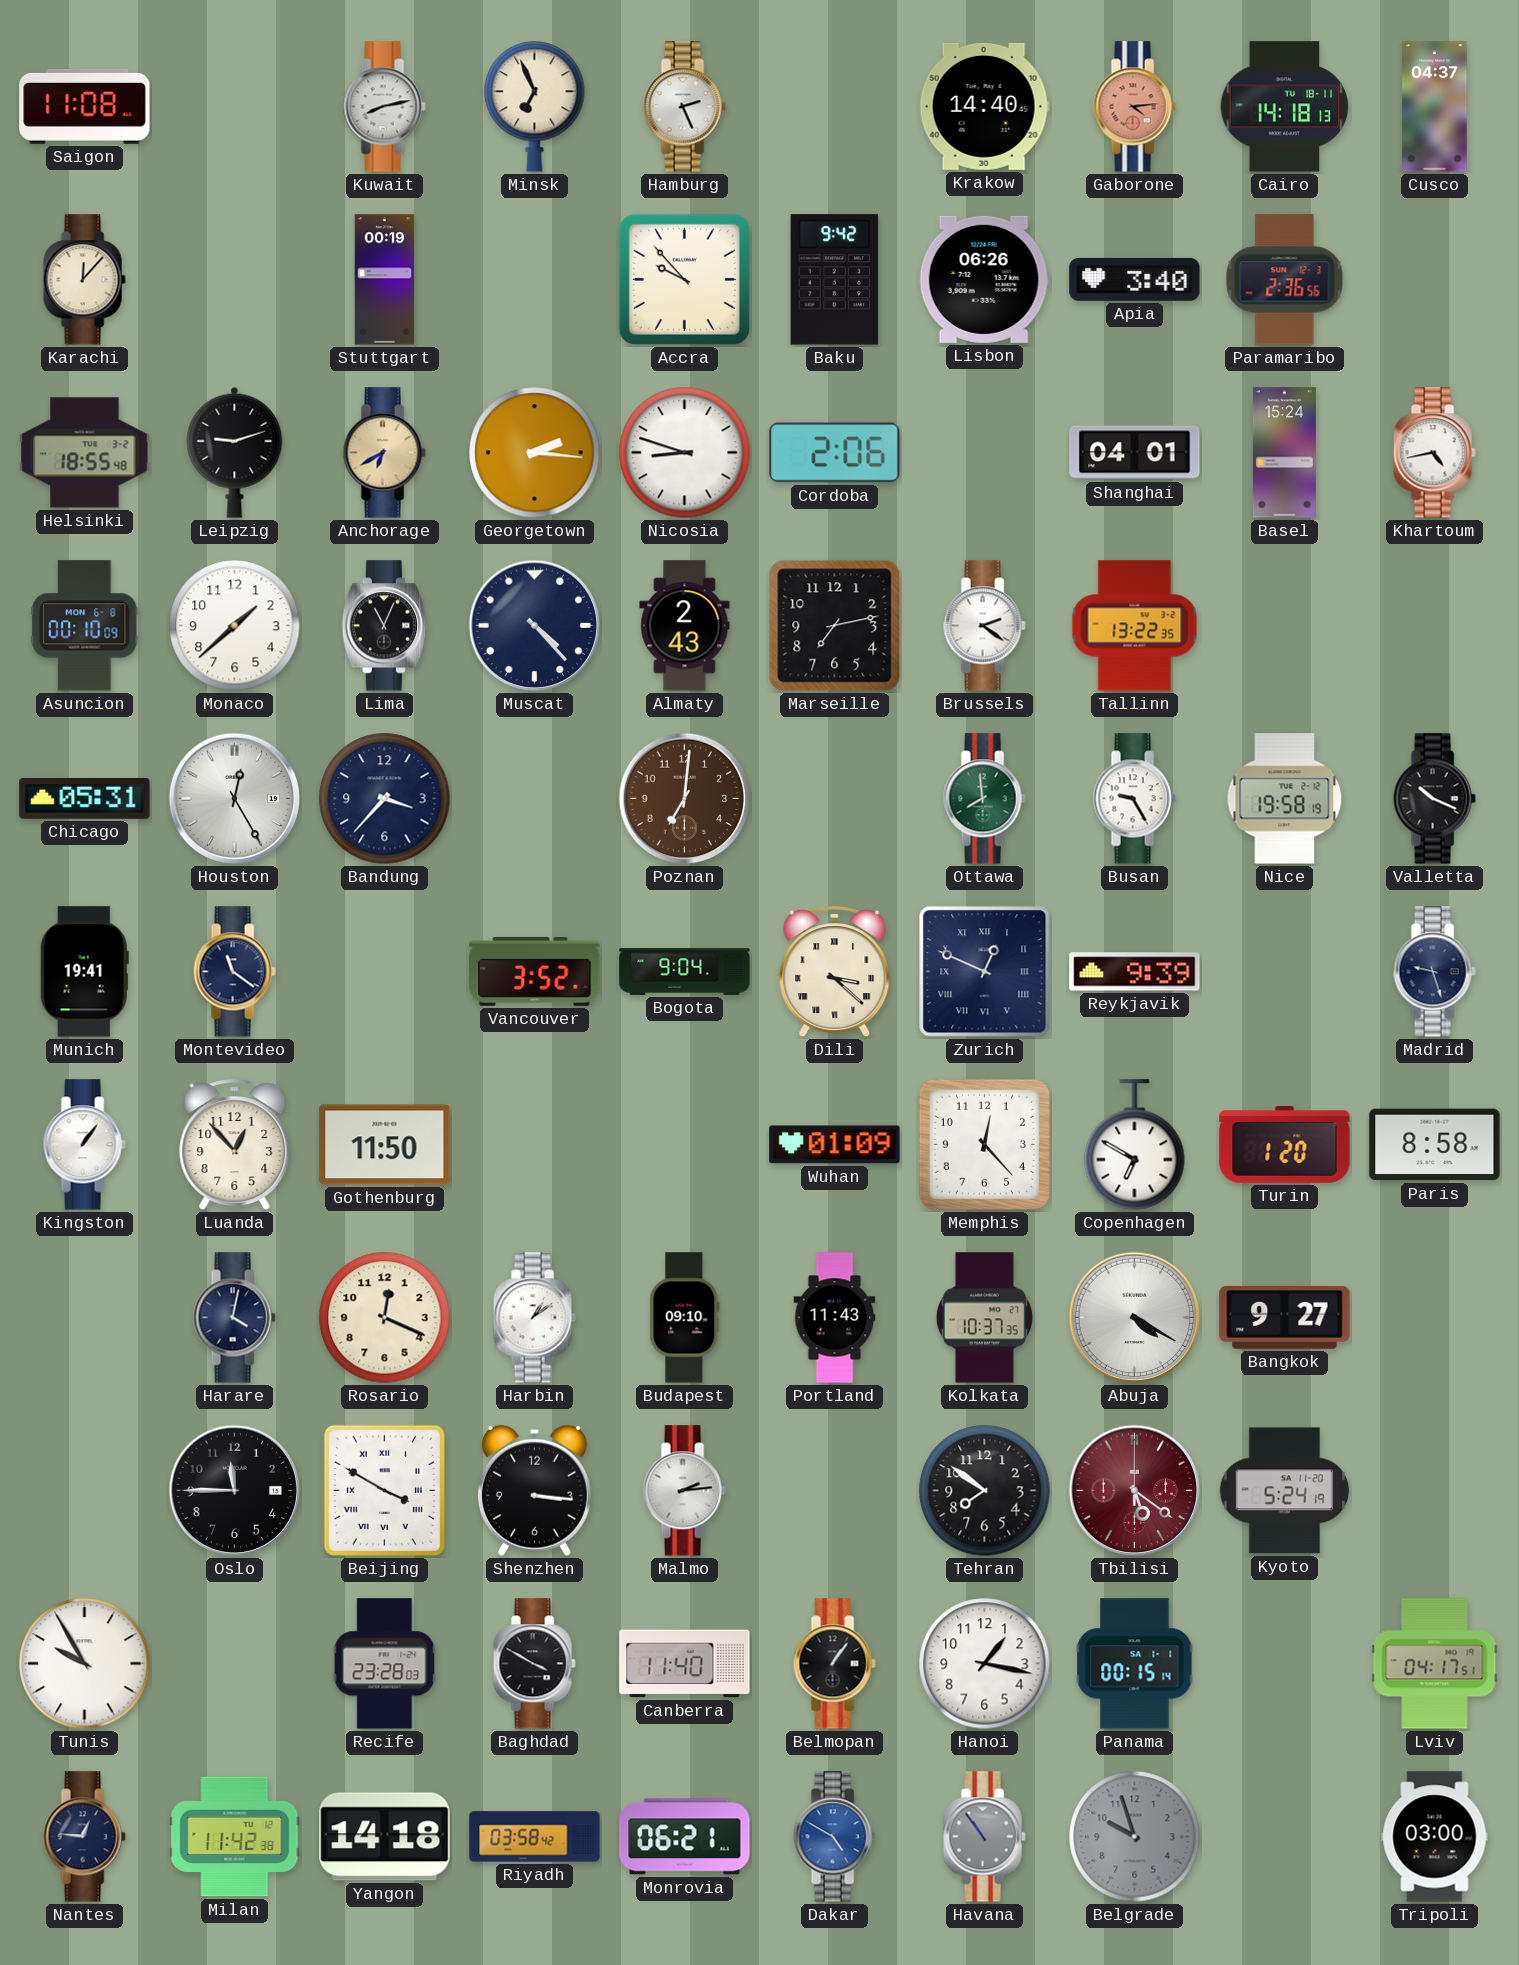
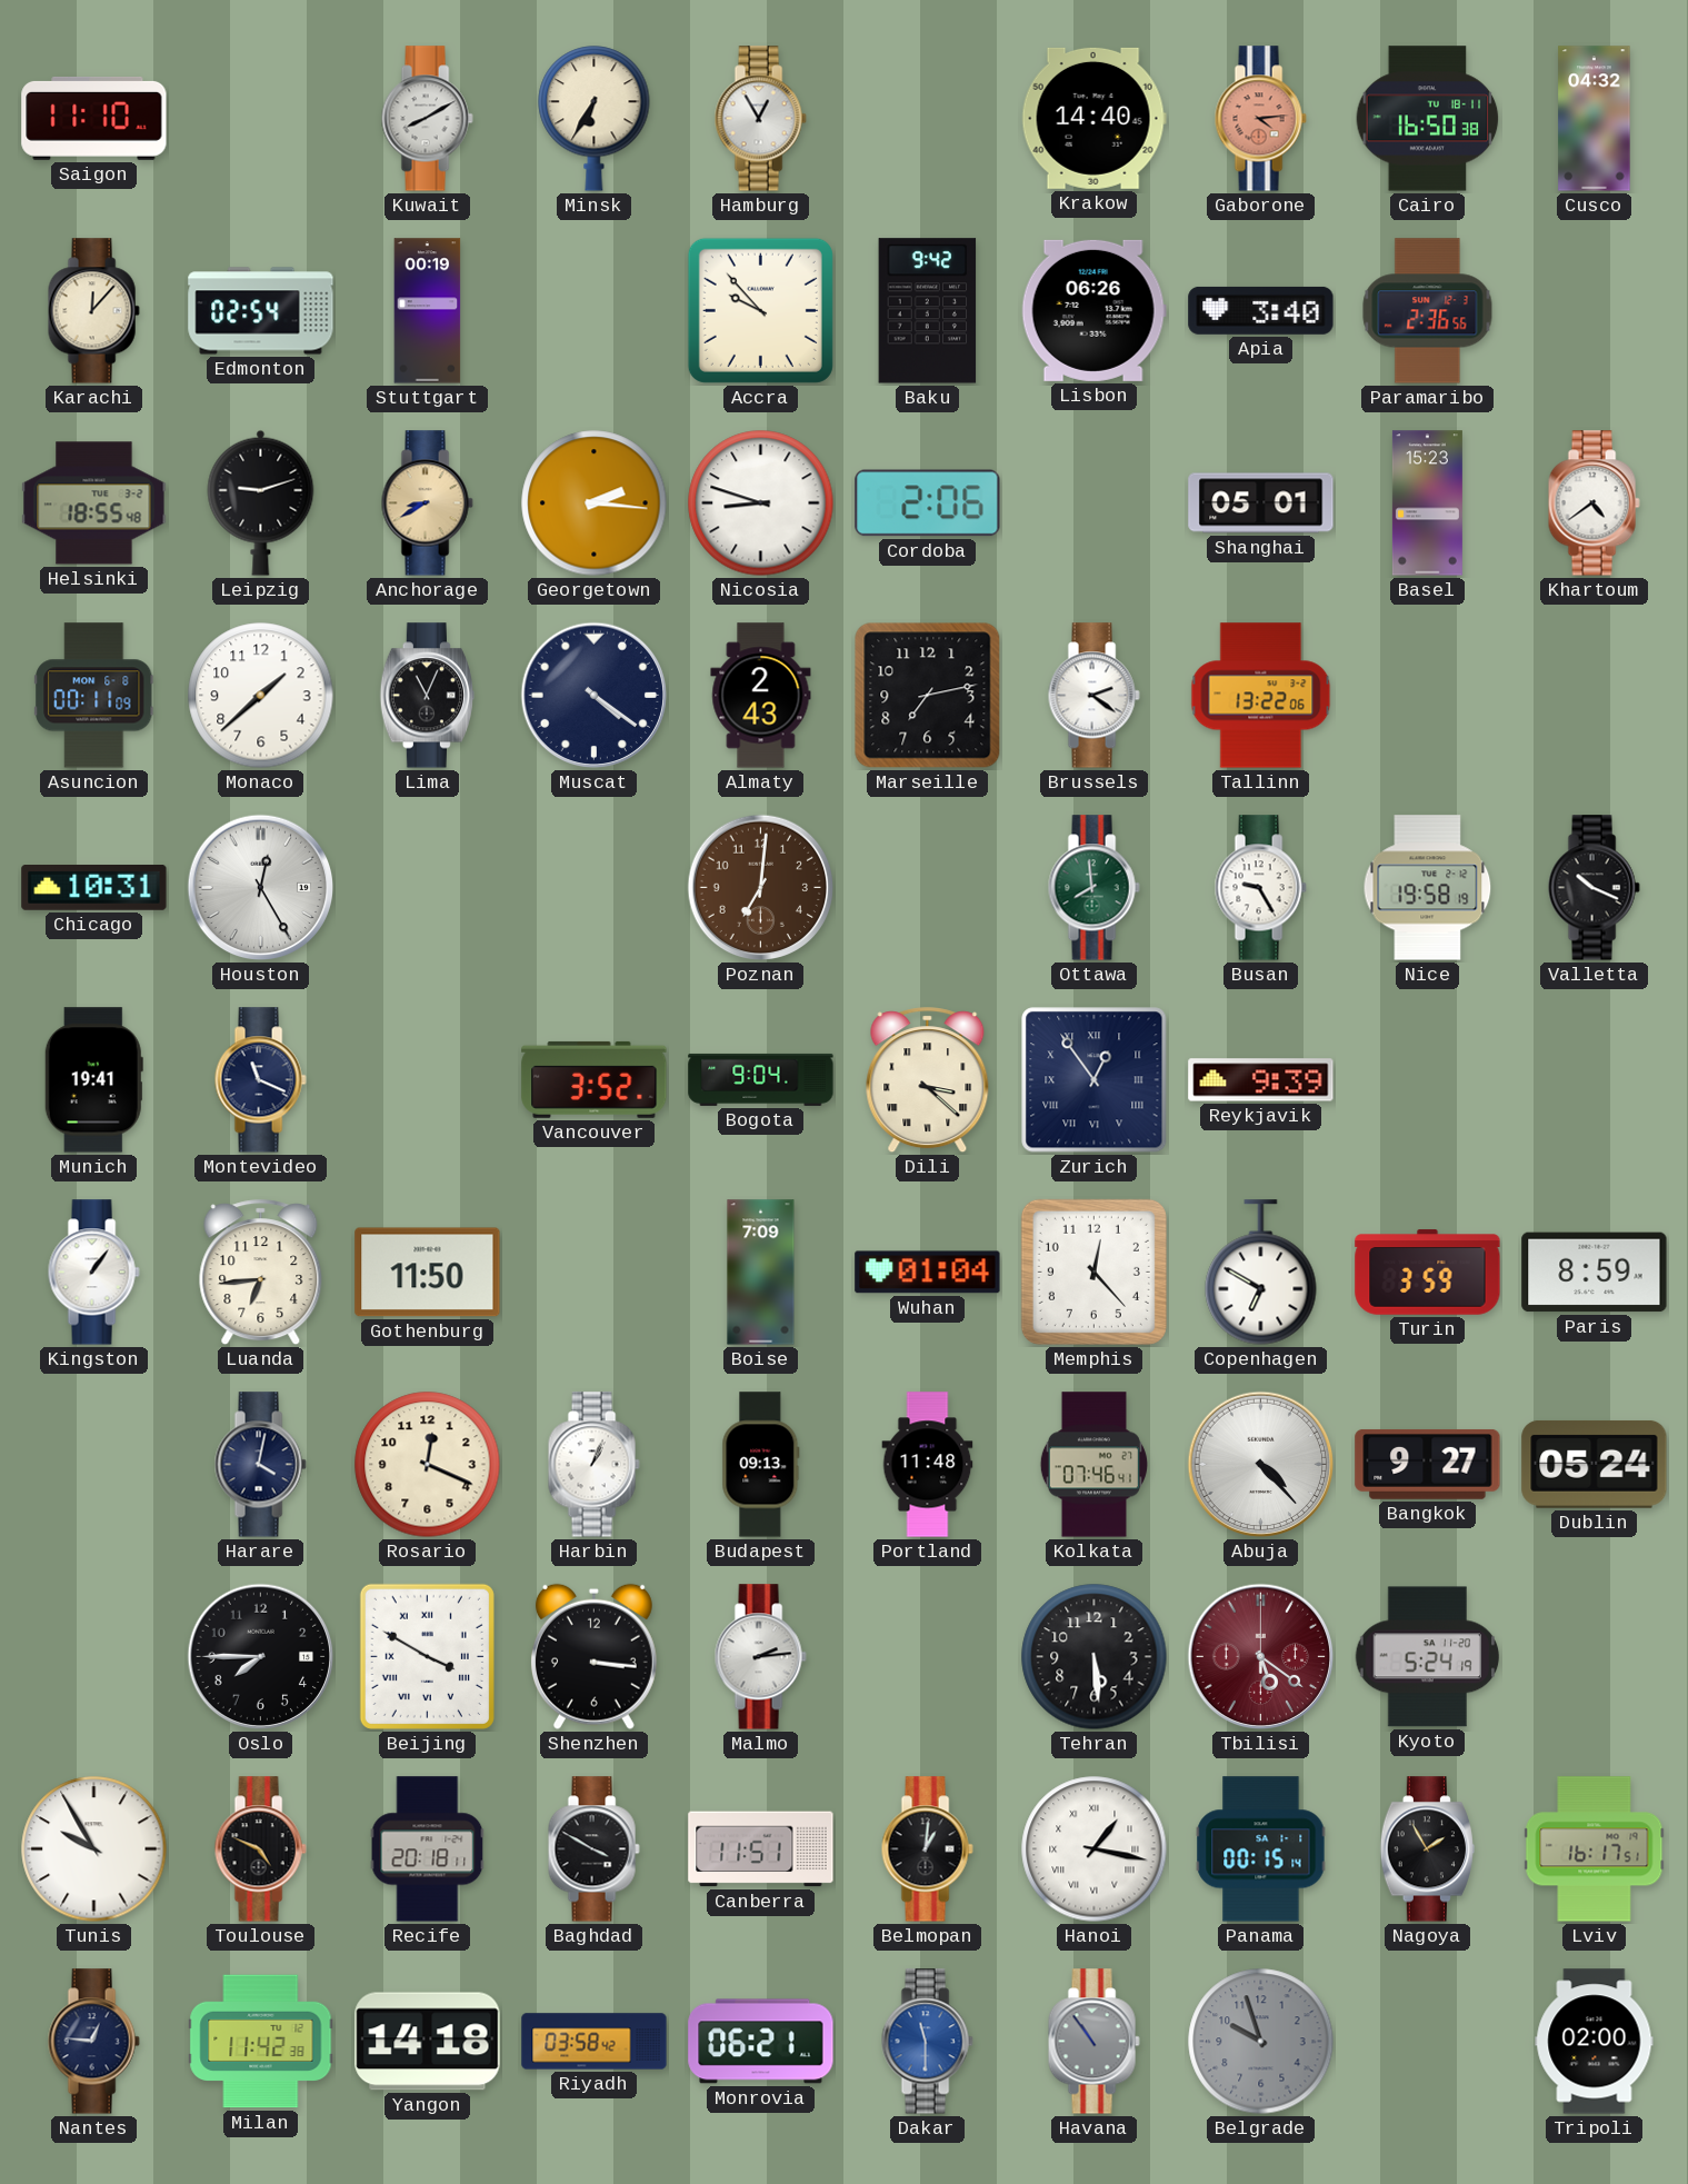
Saigon: 11:08 -> 11:10 (94, 118)
Kuwait: 8:13 -> 8:10 (427, 119)
Minsk: 6:56 -> 6:35 (595, 119)
Hamburg: 2:26 -> 12:55 (760, 119)
Cairo: 14:18 -> 16:50 (1428, 119)
Cusco: 04:37 -> 04:32 (1595, 119)
Edmonton: none -> 02:54 (261, 311)
Anchorage: 6:40 -> 8:40 (427, 503)
Shanghai: 04:01 -> 05:01 (1261, 503)
Basel: 15:24 -> 15:23 (1427, 503)
Khartoum: 4:43 -> 4:39 (1594, 503)
Asuncion: 00:10 -> 00:11 (94, 696)
Muscat: 4:23 -> 4:21 (595, 696)
Tallinn: 13:22:35 -> 13:22:06 (1261, 696)
Chicago: 05:31 -> 10:31 (94, 888)
Bandung: 3:37 -> none (385, 799)
Montevideo: 11:21 -> 11:19 (260, 1080)
Zurich: 12:49 -> 12:54 (1095, 1080)
Madrid: 9:27 -> none (1434, 972)
Luanda: 12:53 -> 6:44 (261, 1273)
Boise: none -> 7:09 (761, 1273)
Wuhan: 01:09 -> 01:04 (928, 1273)
Turin: 1:20 -> 3:59 (1428, 1273)
Paris: 8:58 -> 8:59 (1595, 1273)
Harbin: 1:09 -> 1:04 (593, 1465)
Budapest: 09:10 -> 09:13 (761, 1465)
Portland: 11:43 -> 11:48 (928, 1465)
Kolkata: 10:37 -> 07:46 (1093, 1465)
Abuja: 4:20 -> 4:23 (1261, 1465)
Dublin: none -> 05:24 (1595, 1464)
Oslo: 11:45 -> 7:45 (261, 1657)
Tehran: 7:51 -> 5:29 (1095, 1657)
Toulouse: none -> 4:49 (260, 1849)
Recife: 23:28 -> 20:18 (428, 1849)
Canberra: 11:40 -> 11:51 (761, 1849)
Belmopan: 1:06 -> 1:01 (927, 1849)
Hanoi numerals: Arabic -> Roman (1095, 1849)
Nagoya: none -> 1:55 (1427, 1849)
Lviv: 04:17 -> 16:17 (1595, 1849)
Dakar: 4:50 -> 11:30 (927, 2042)
Tripoli: 03:00 -> 02:00 (1595, 2042)
